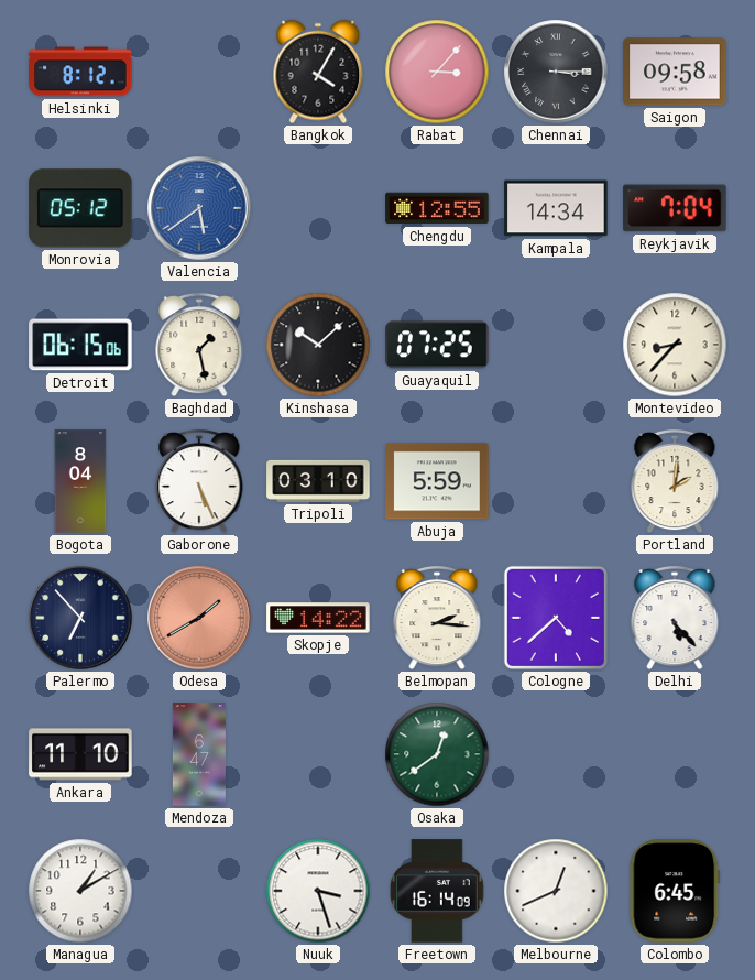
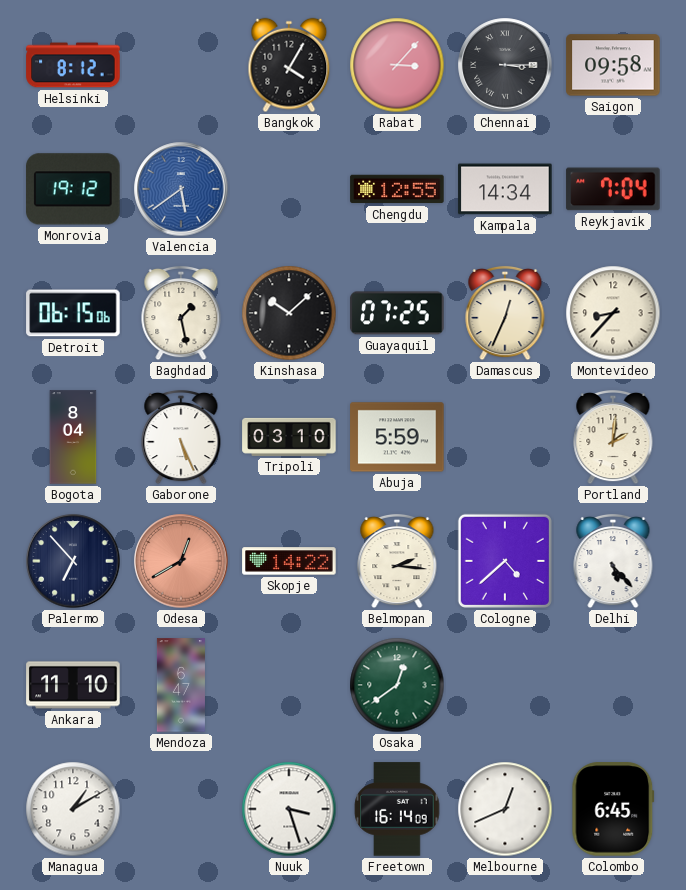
Monrovia: 05:12 -> 19:12 (73, 189)
Damascus: none -> 12:34 (505, 313)
Odesa: 1:40 -> 12:40 (181, 561)
